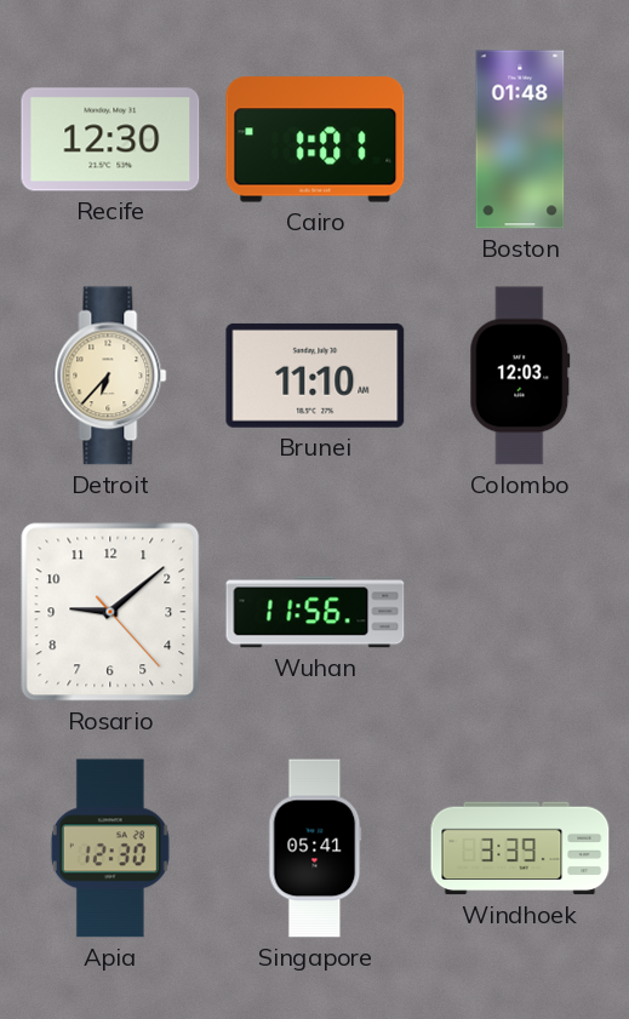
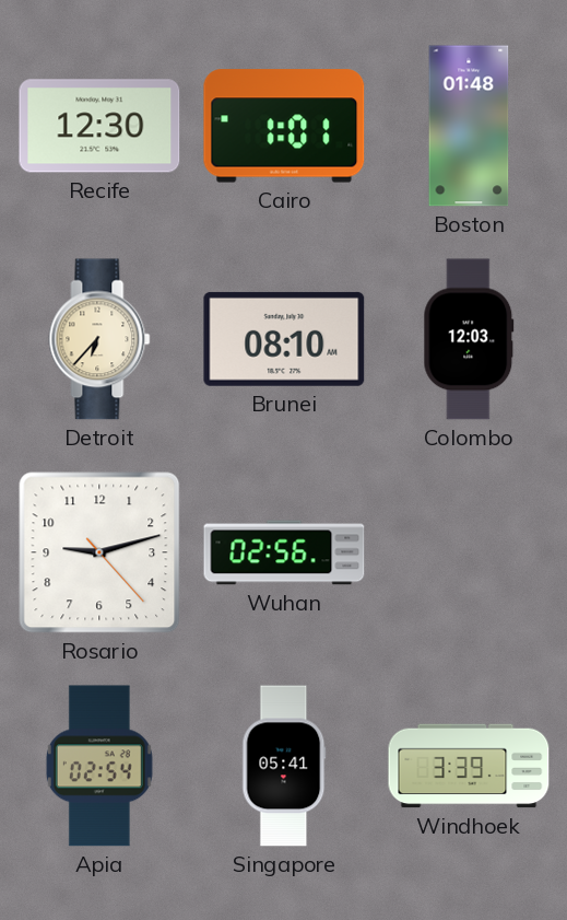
Brunei: 11:10 -> 08:10 (284, 339)
Rosario: 9:08 -> 9:12 (99, 552)
Wuhan: 11:56 -> 02:56 (284, 552)
Apia: 12:30 -> 02:54 (99, 766)
